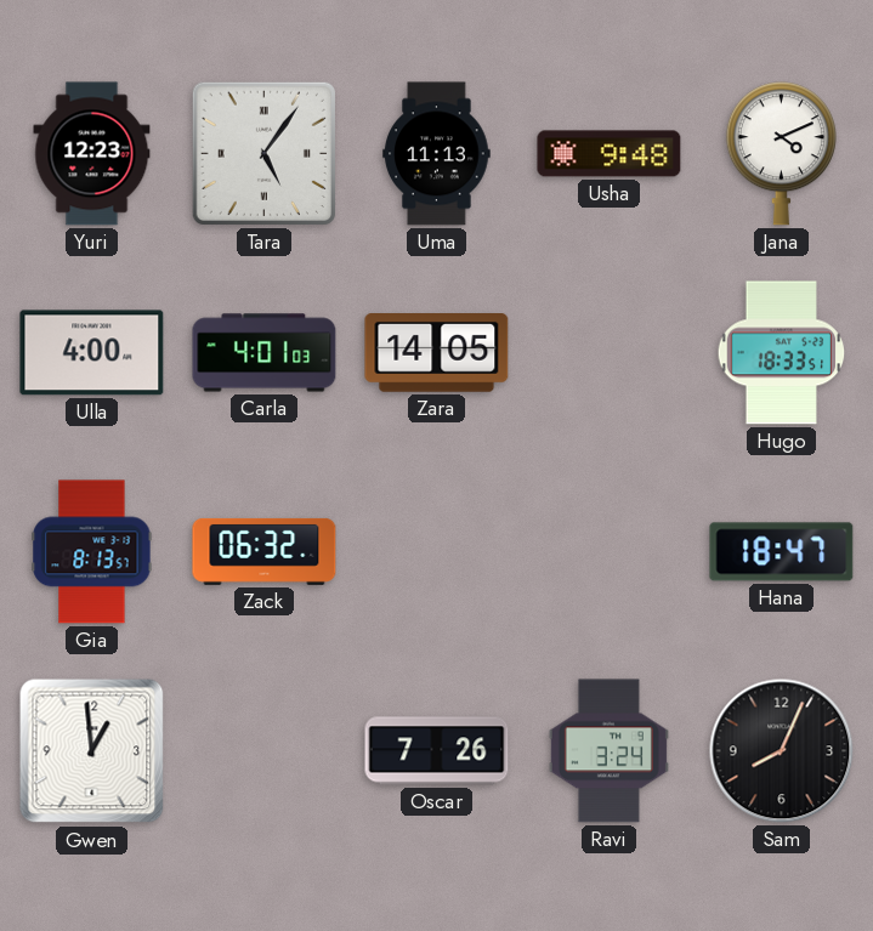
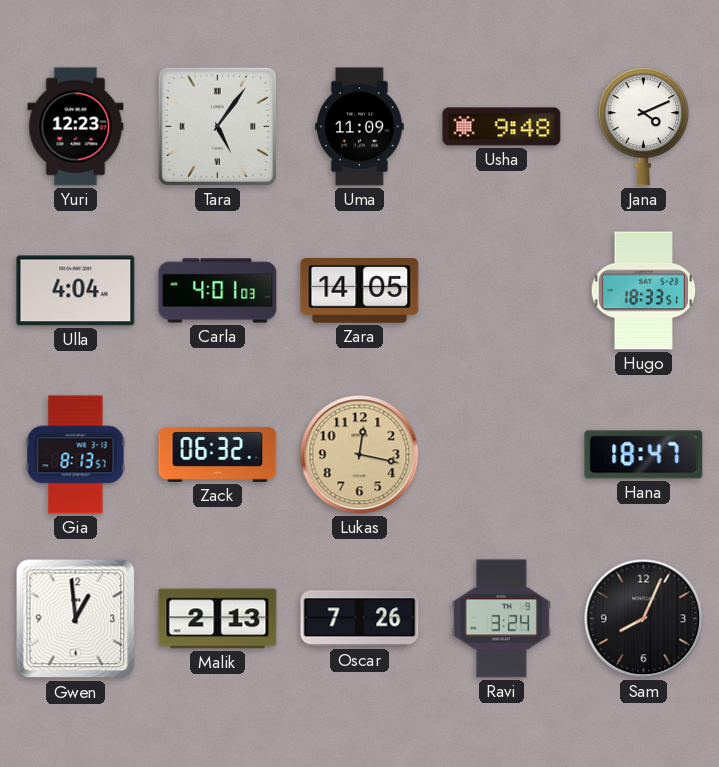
Uma: 11:13 -> 11:09 (360, 127)
Ulla: 4:00 -> 4:04 (76, 291)
Lukas: none -> 12:17 (360, 455)
Malik: none -> 2:13 (218, 619)
